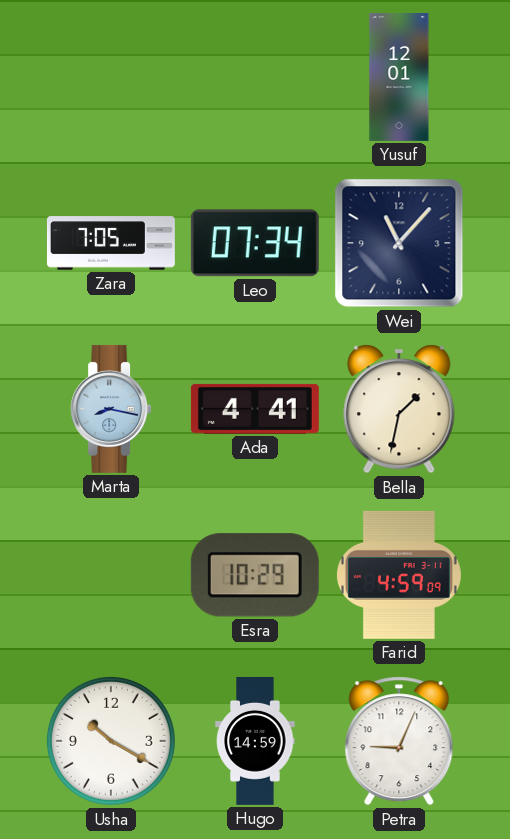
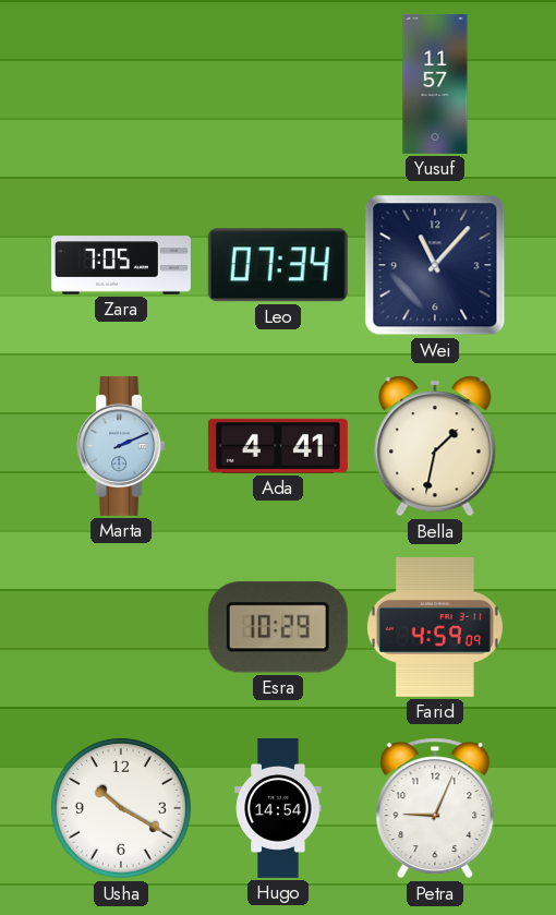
Yusuf: 12:01 -> 11:57 (435, 84)
Marta: 8:17 -> 2:11 (121, 446)
Hugo: 14:59 -> 14:54 (278, 808)
